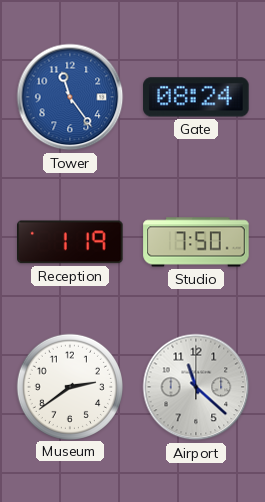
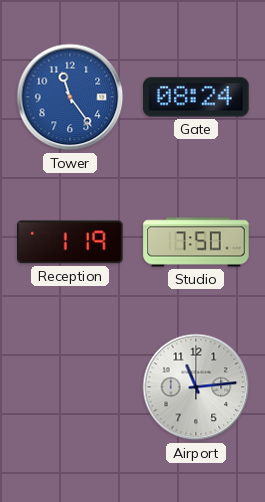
Museum: 2:39 -> none (69, 386)
Airport: 11:22 -> 11:14 (196, 387)
